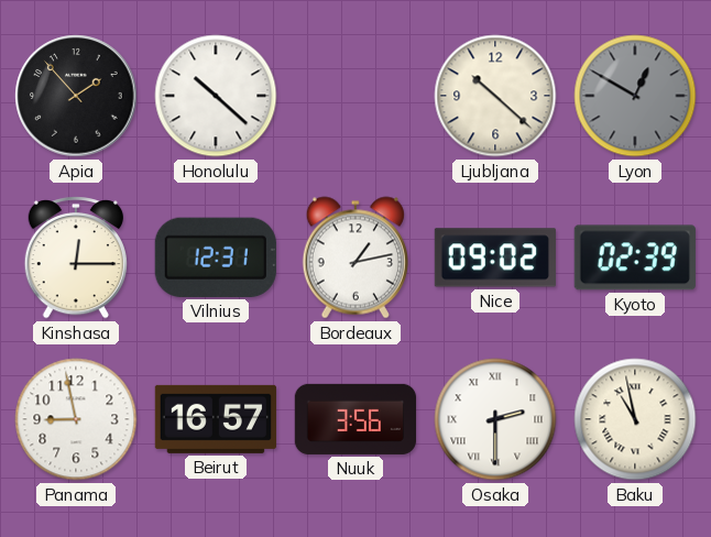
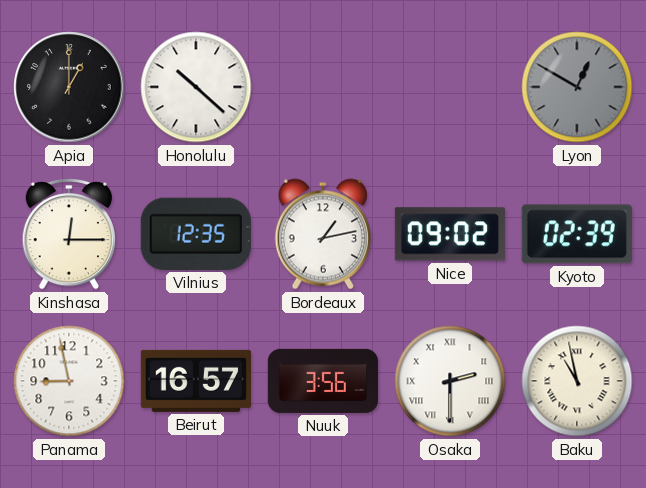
Apia: 1:53 -> 1:00 (69, 87)
Ljubljana: 10:22 -> none (495, 96)
Vilnius: 12:31 -> 12:35 (196, 234)
